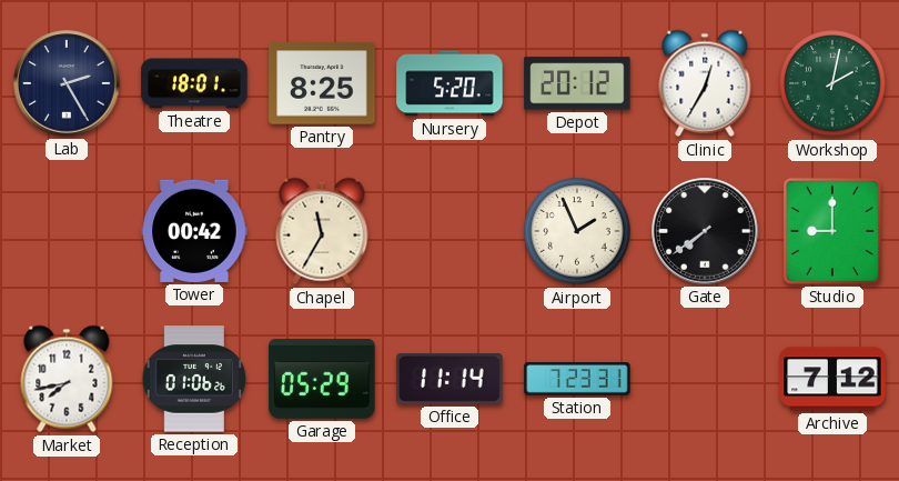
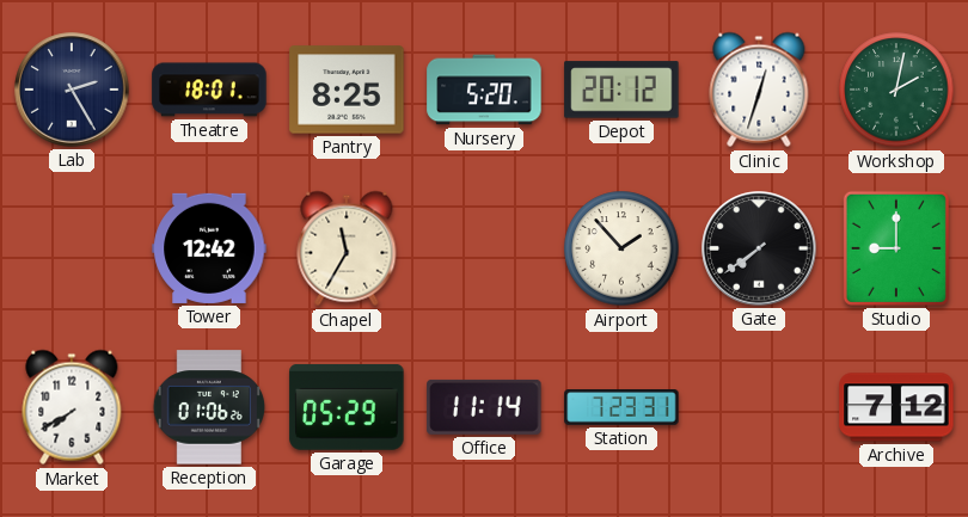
Clinic: 12:35 -> 12:33 (759, 90)
Tower: 00:42 -> 12:42 (209, 248)
Airport: 1:56 -> 1:53 (621, 248)
Market: 7:43 -> 7:40 (72, 407)
